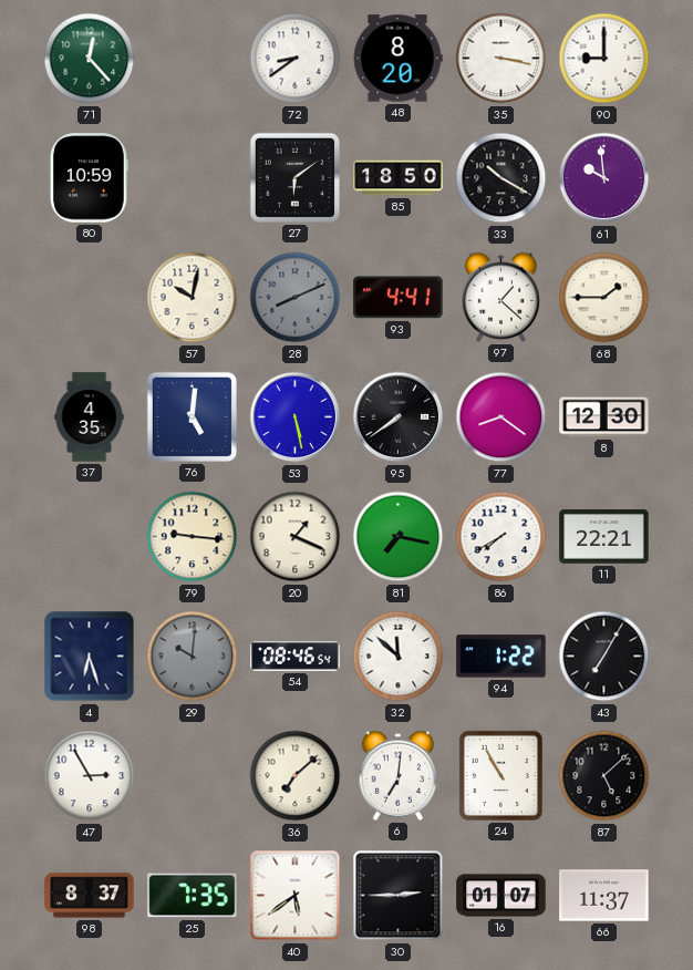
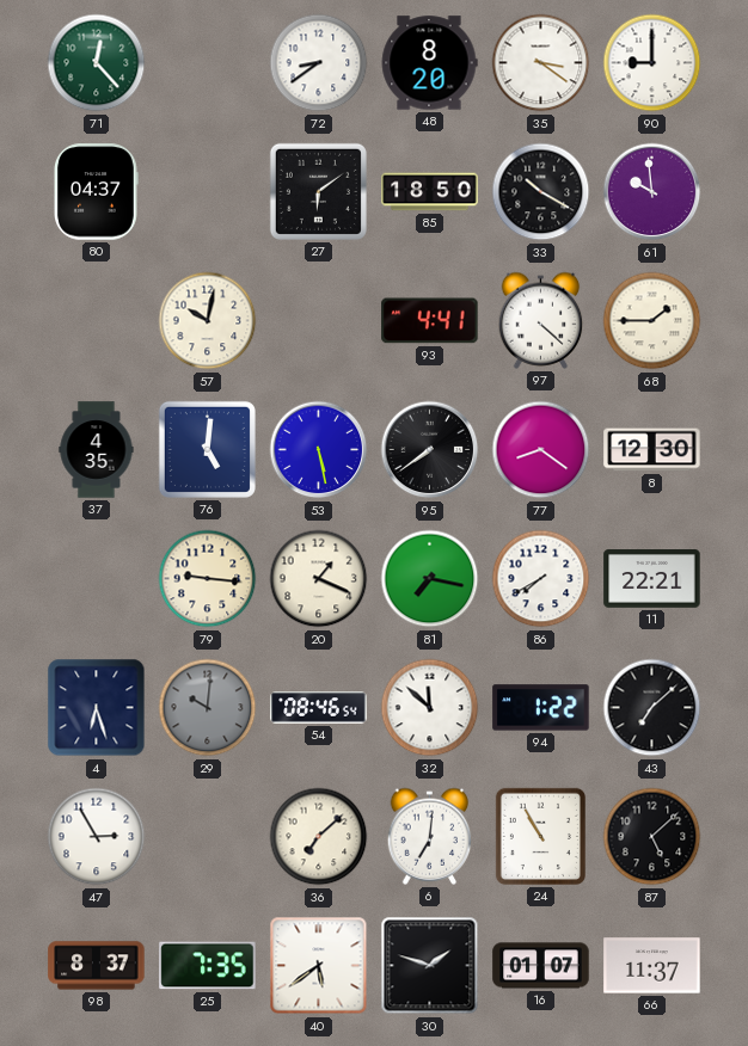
35: 3:17 -> 3:21 (541, 63)
80: 10:59 -> 04:37 (97, 192)
28: 8:11 -> none (296, 298)
97: 1:22 -> 4:22 (541, 320)
43: 7:05 -> 7:08 (652, 708)
30: 2:45 -> 1:48 (430, 966)
